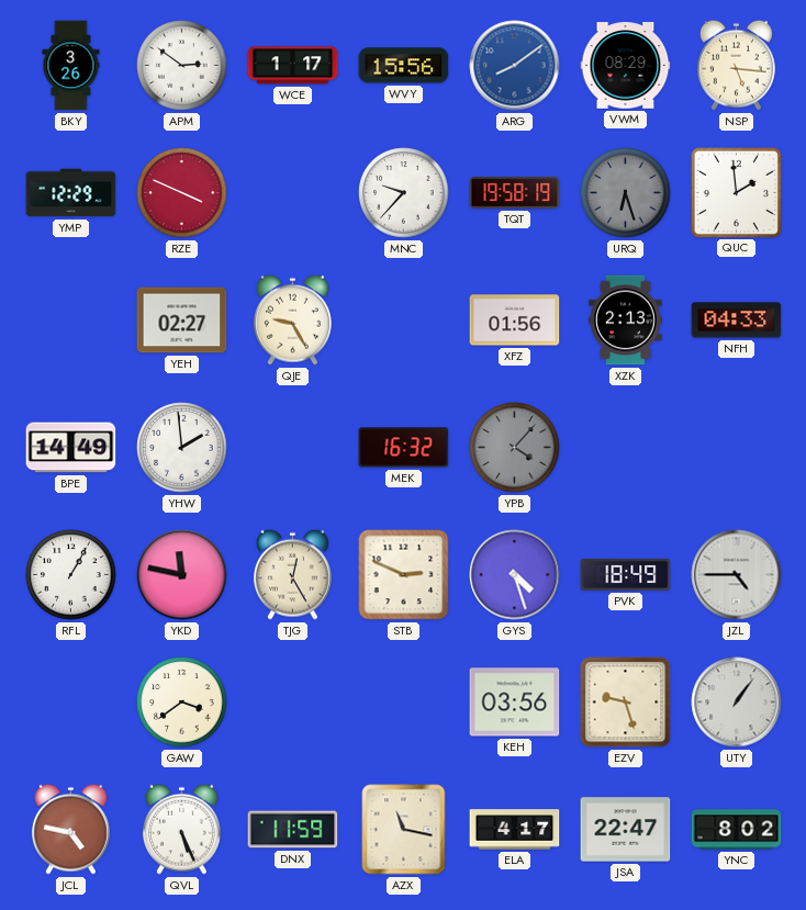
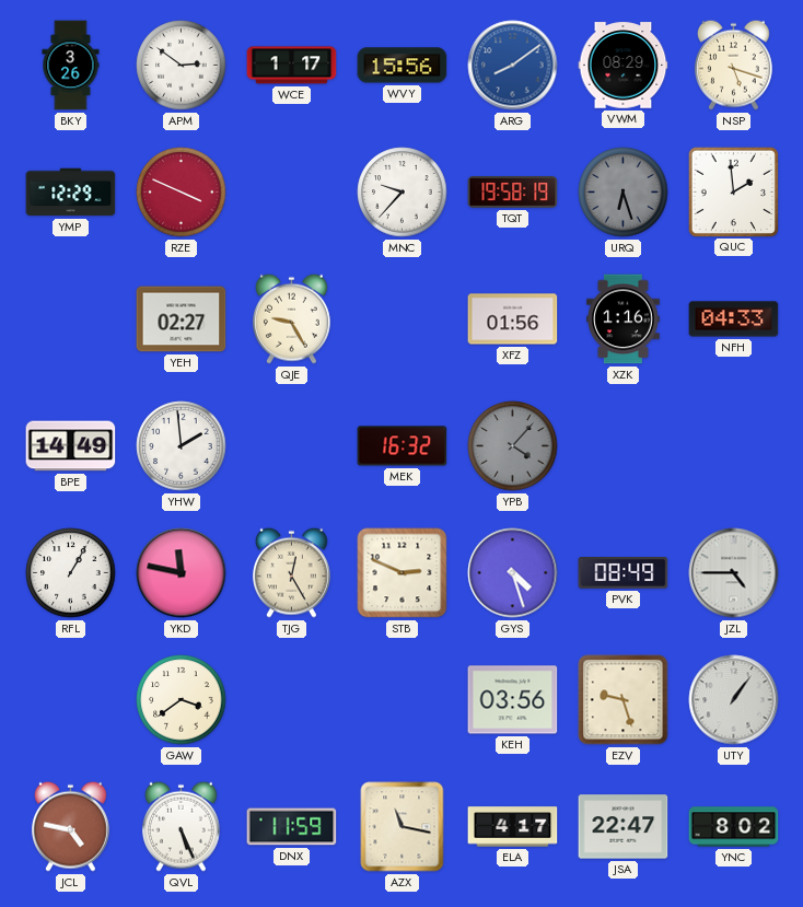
NSP: 5:16 -> 5:18 (734, 65)
XZK: 2:13 -> 1:16 (624, 319)
PVK: 18:49 -> 08:49 (624, 573)
